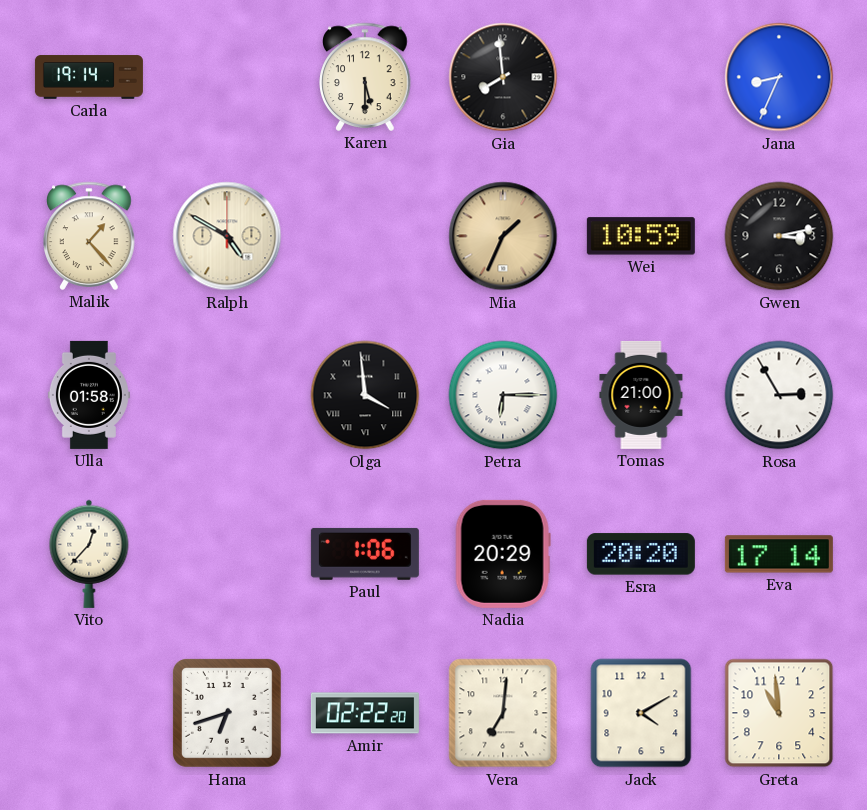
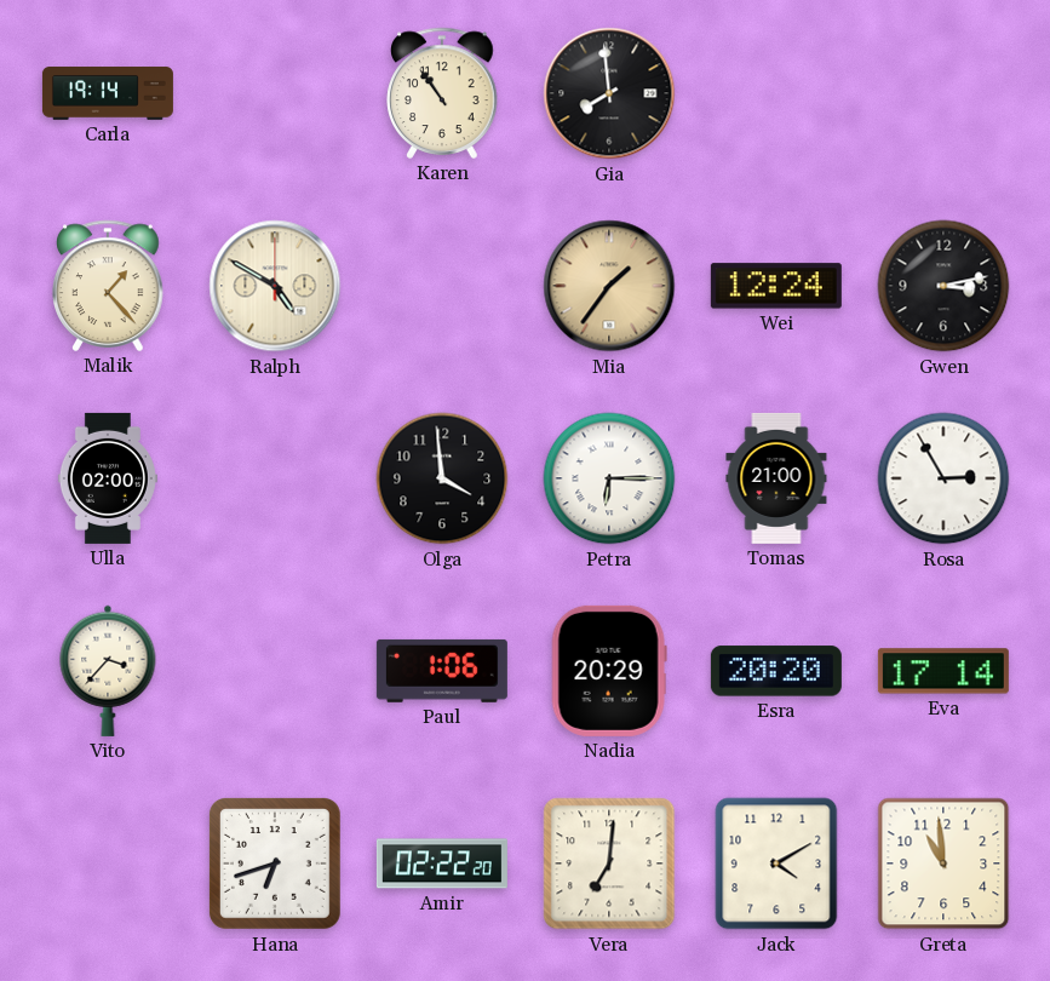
Karen: 5:30 -> 10:54 (442, 93)
Jana: 8:34 -> none (779, 77)
Mia: 1:34 -> 1:36 (609, 286)
Wei: 10:59 -> 12:24 (776, 286)
Ulla: 01:58 -> 02:00 (108, 478)
Olga numerals: Roman -> Arabic (442, 478)
Vito: 12:37 -> 3:37 (108, 671)
